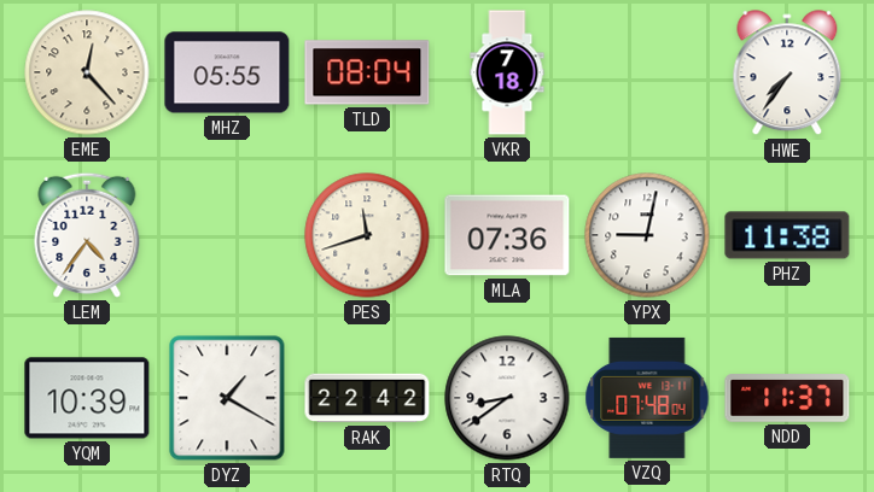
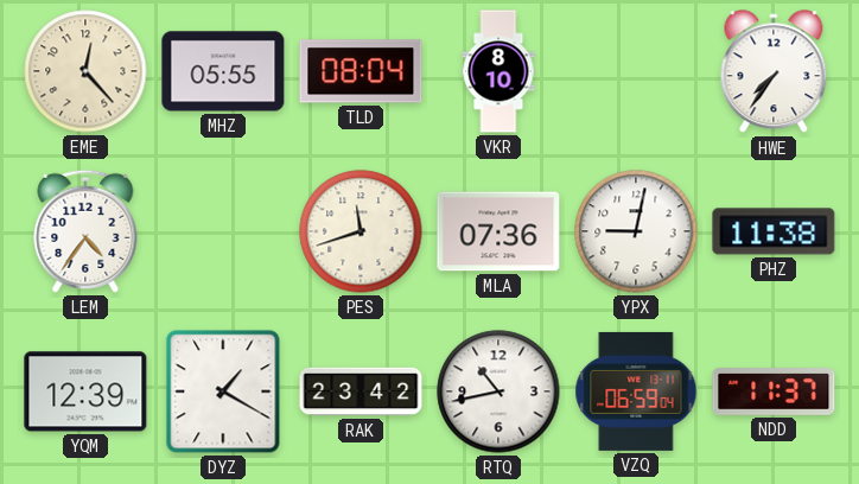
VKR: 7:18 -> 8:10 (498, 71)
YQM: 10:39 -> 12:39 (85, 391)
RAK: 22:42 -> 23:42 (361, 391)
RTQ: 8:39 -> 10:43 (498, 391)
VZQ: 07:48 -> 06:59 (636, 391)
